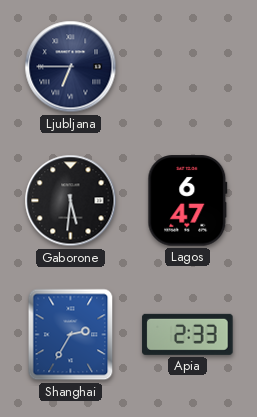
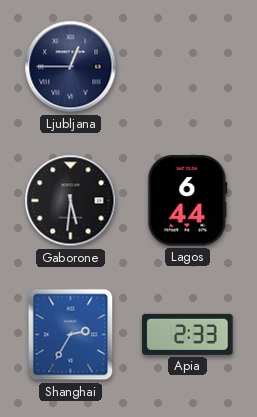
Ljubljana: 6:45 -> 12:45 (71, 67)
Lagos: 6:47 -> 6:44 (188, 201)
